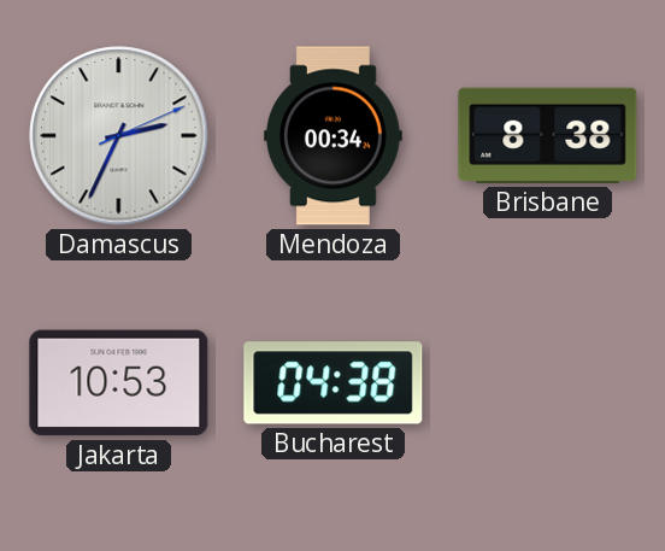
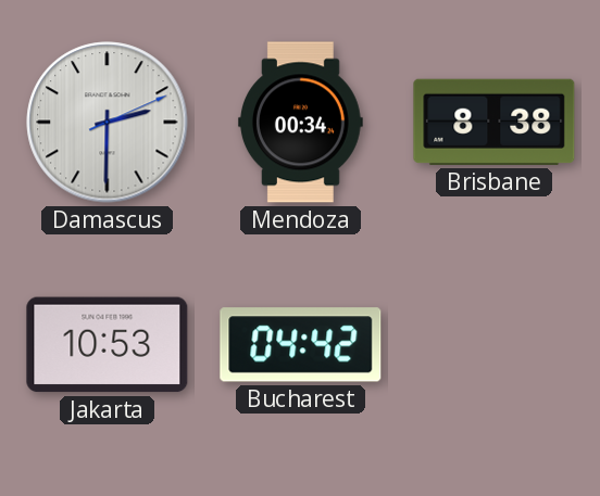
Damascus: 2:34 -> 2:30 (108, 123)
Bucharest: 04:38 -> 04:42 (301, 345)
